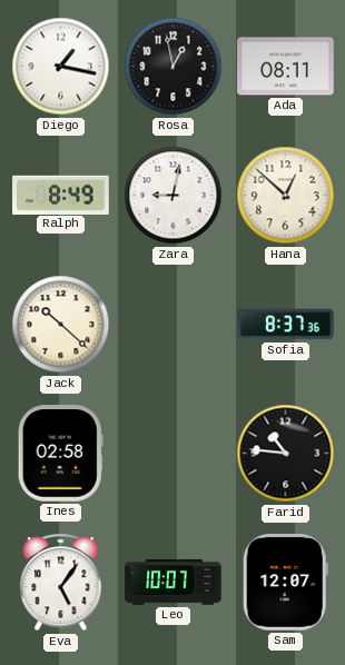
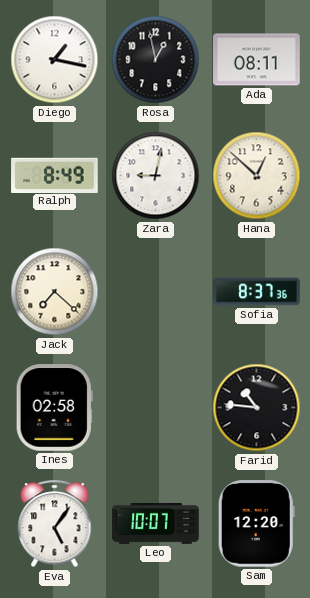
Jack: 10:22 -> 7:22 (55, 292)
Sam: 12:07 -> 12:20 (256, 524)
